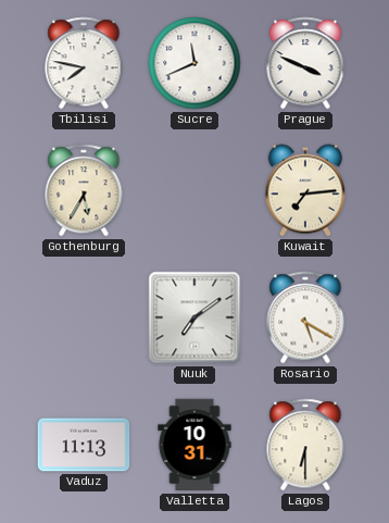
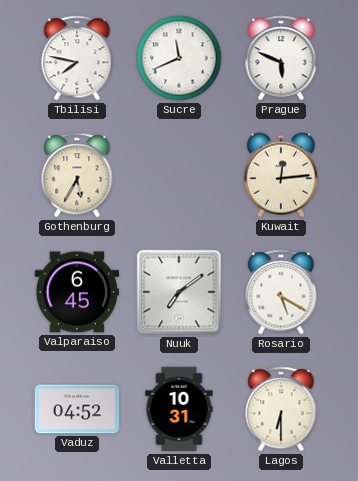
Prague: 3:49 -> 5:49 (281, 58)
Kuwait: 7:14 -> 12:14 (280, 175)
Valparaiso: none -> 6:45 (77, 292)
Vaduz: 11:13 -> 04:52 (77, 409)
